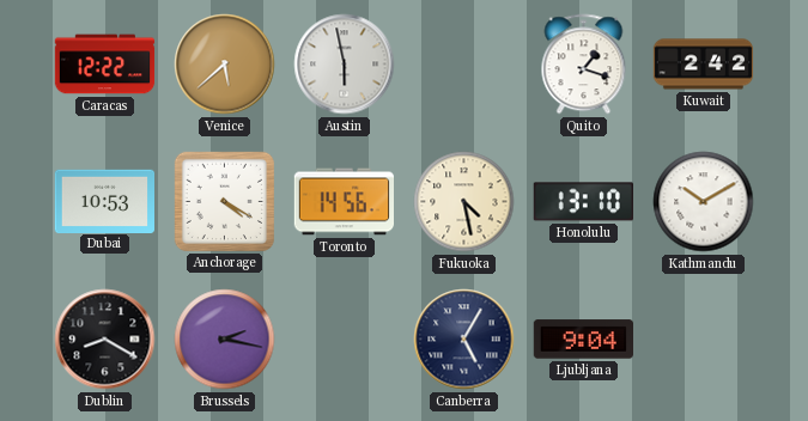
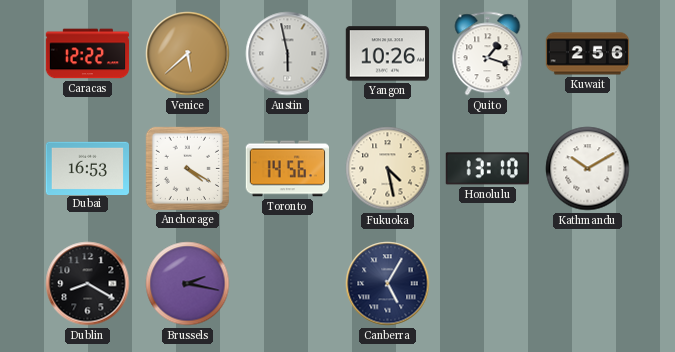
Yangon: none -> 10:26 (387, 54)
Kuwait: 2:42 -> 2:56 (588, 54)
Dubai: 10:53 -> 16:53 (87, 168)
Ljubljana: 9:04 -> none (583, 340)
